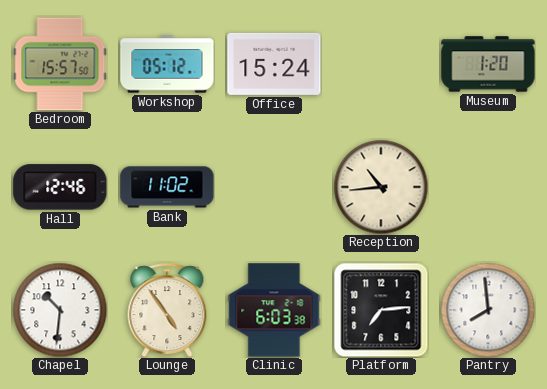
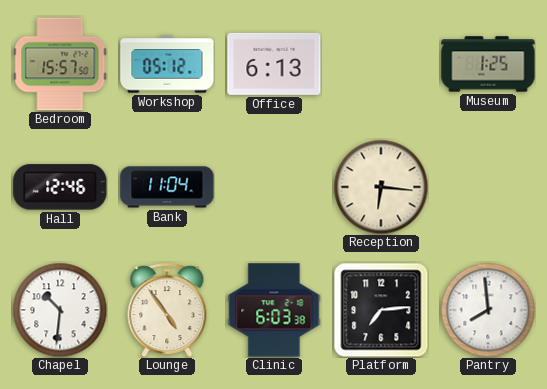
Office: 15:24 -> 6:13 (274, 64)
Museum: 1:20 -> 1:25 (488, 64)
Bank: 11:02 -> 11:04 (167, 187)
Reception: 10:44 -> 6:16 (381, 187)
